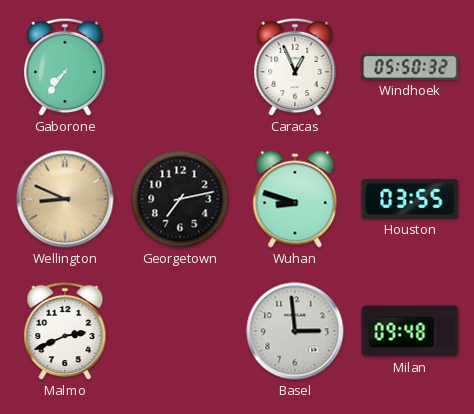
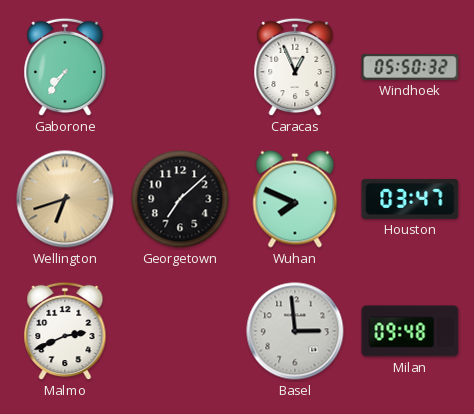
Wellington: 8:49 -> 6:42 (65, 199)
Georgetown: 7:13 -> 7:08 (180, 199)
Wuhan: 8:48 -> 7:49 (295, 199)
Houston: 03:55 -> 03:47 (410, 199)
